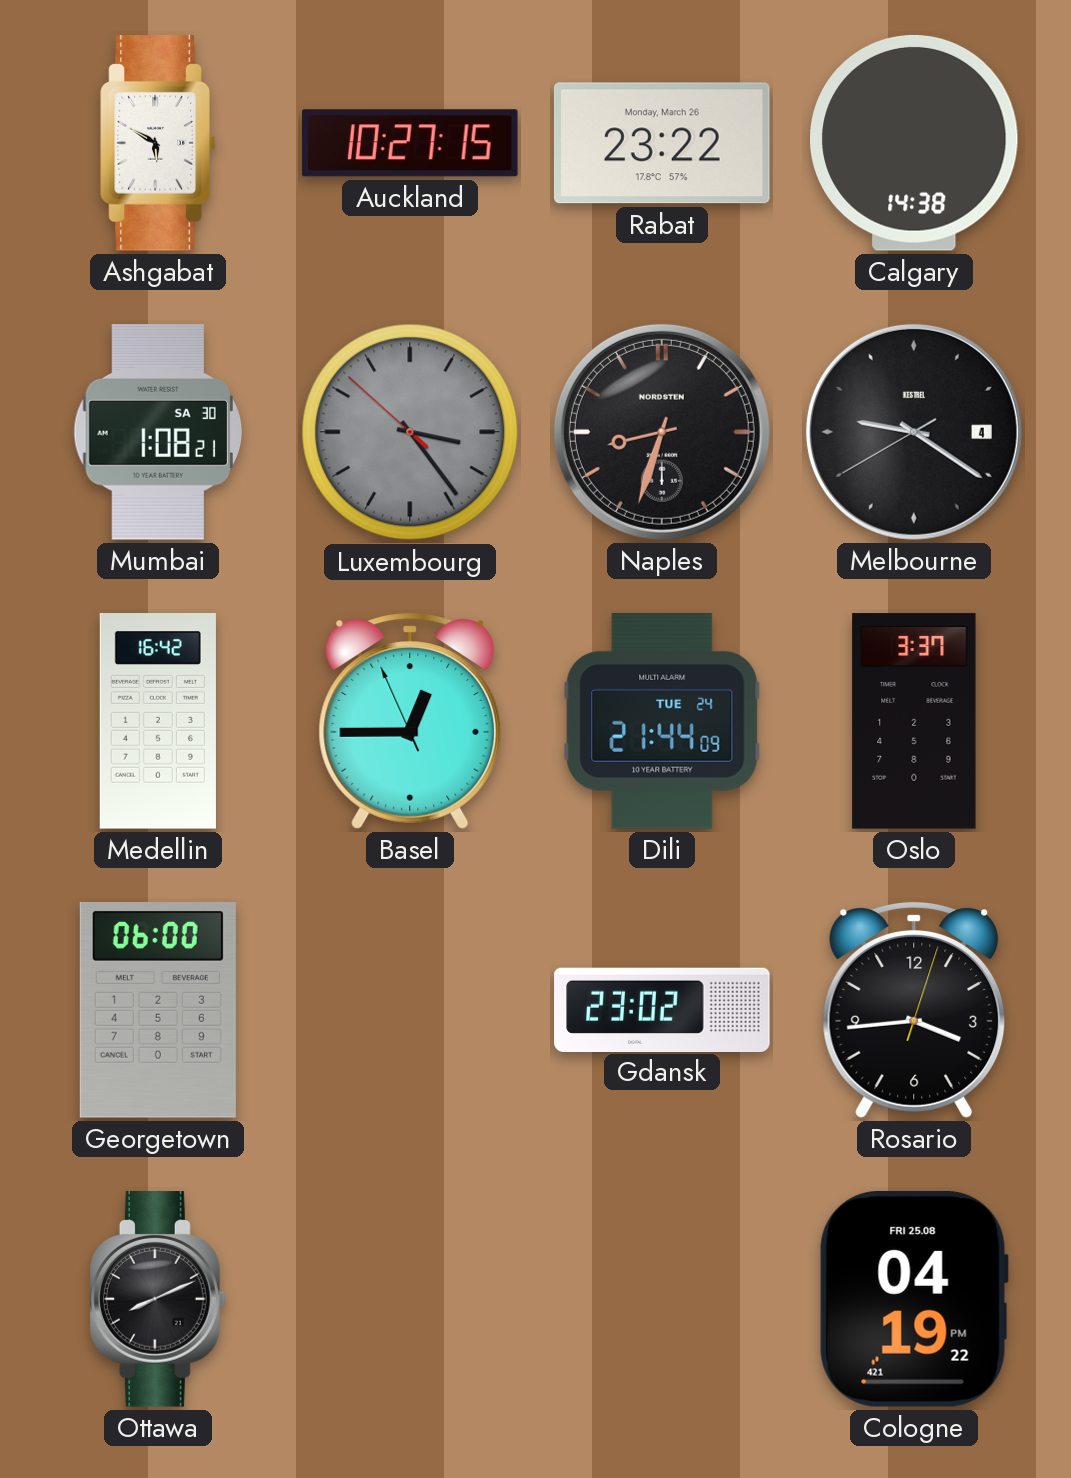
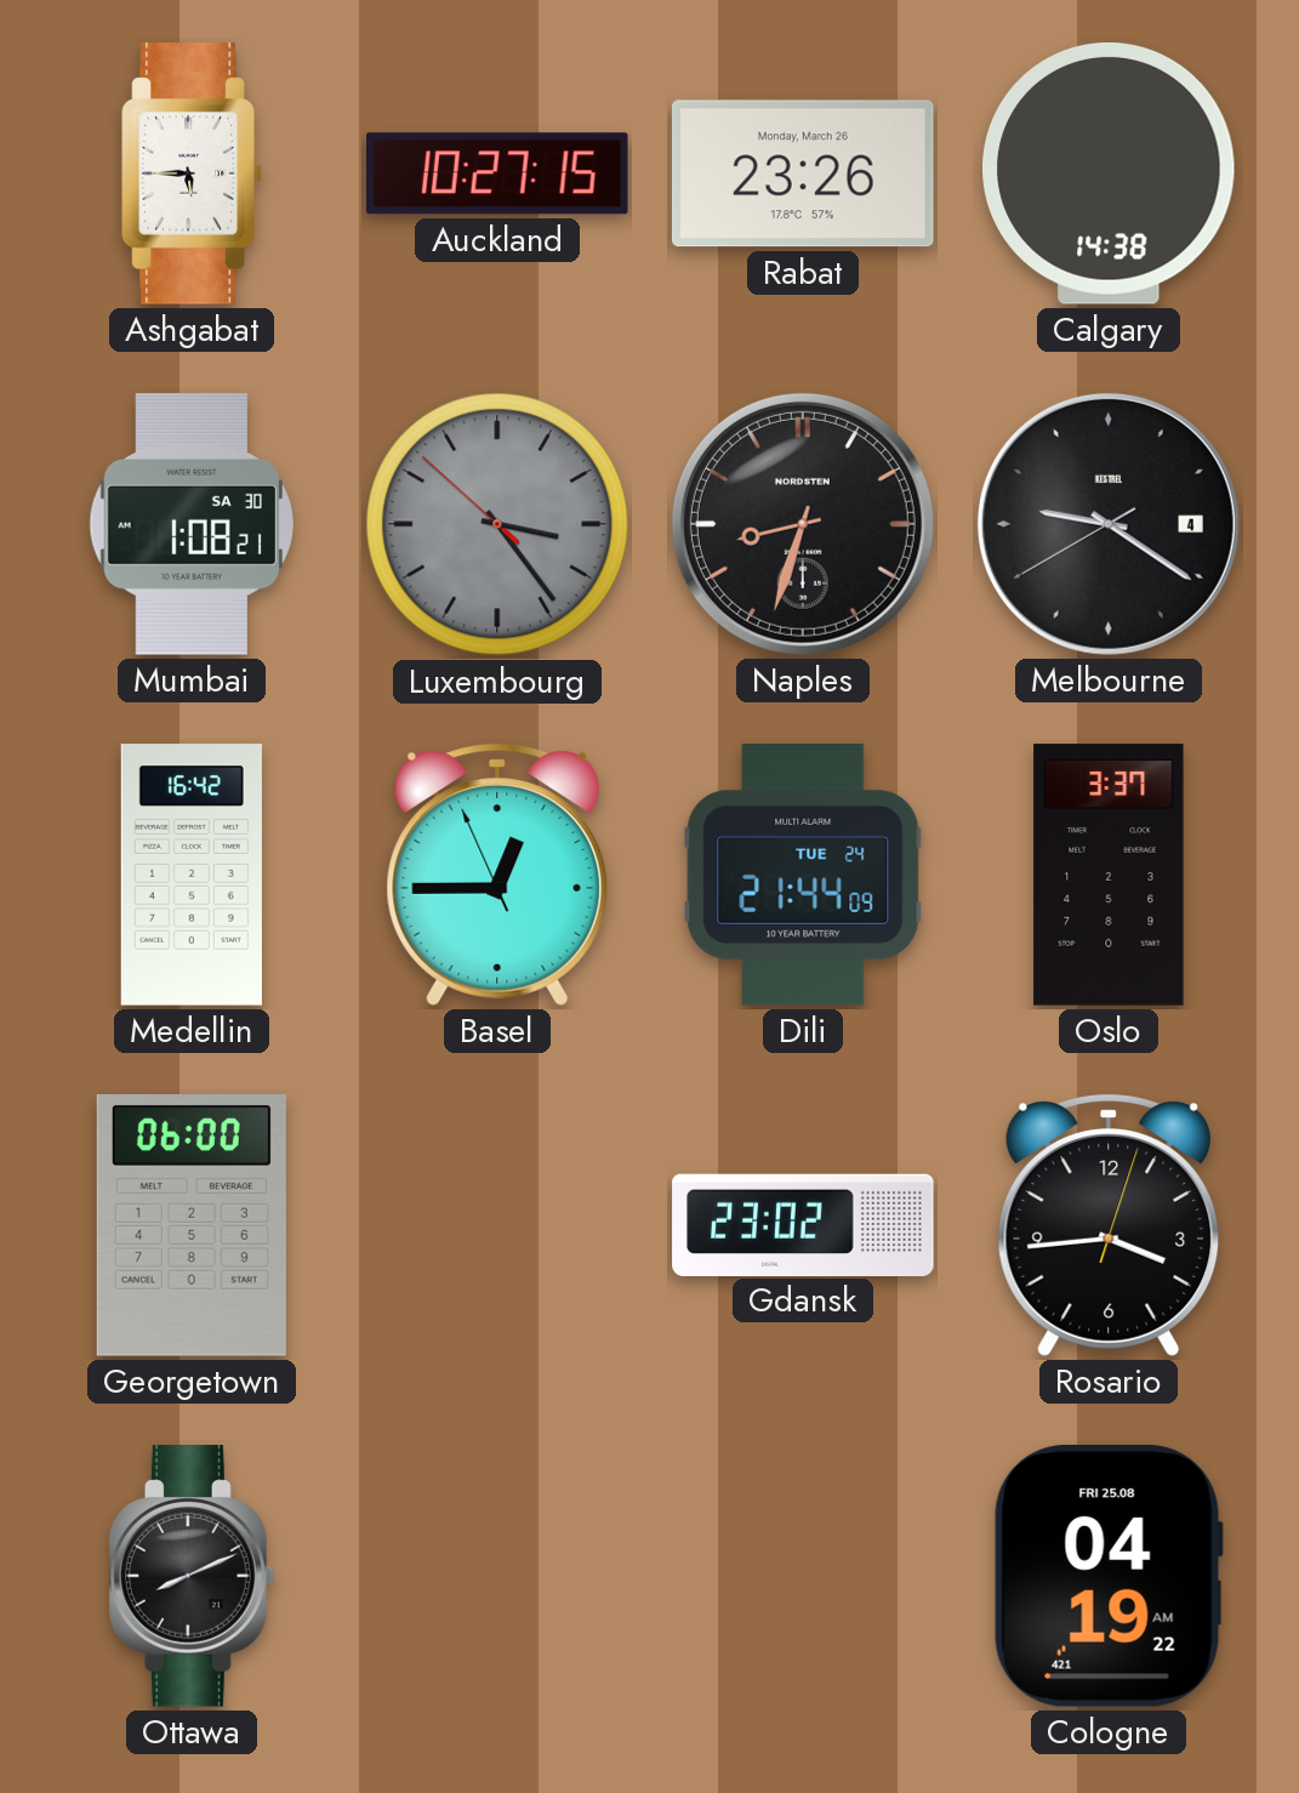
Ashgabat: 5:50 -> 5:45 (192, 173)
Rabat: 23:22 -> 23:26 (803, 173)
Cologne: 04:19:22 PM -> 04:19:22 AM (1109, 1576)
